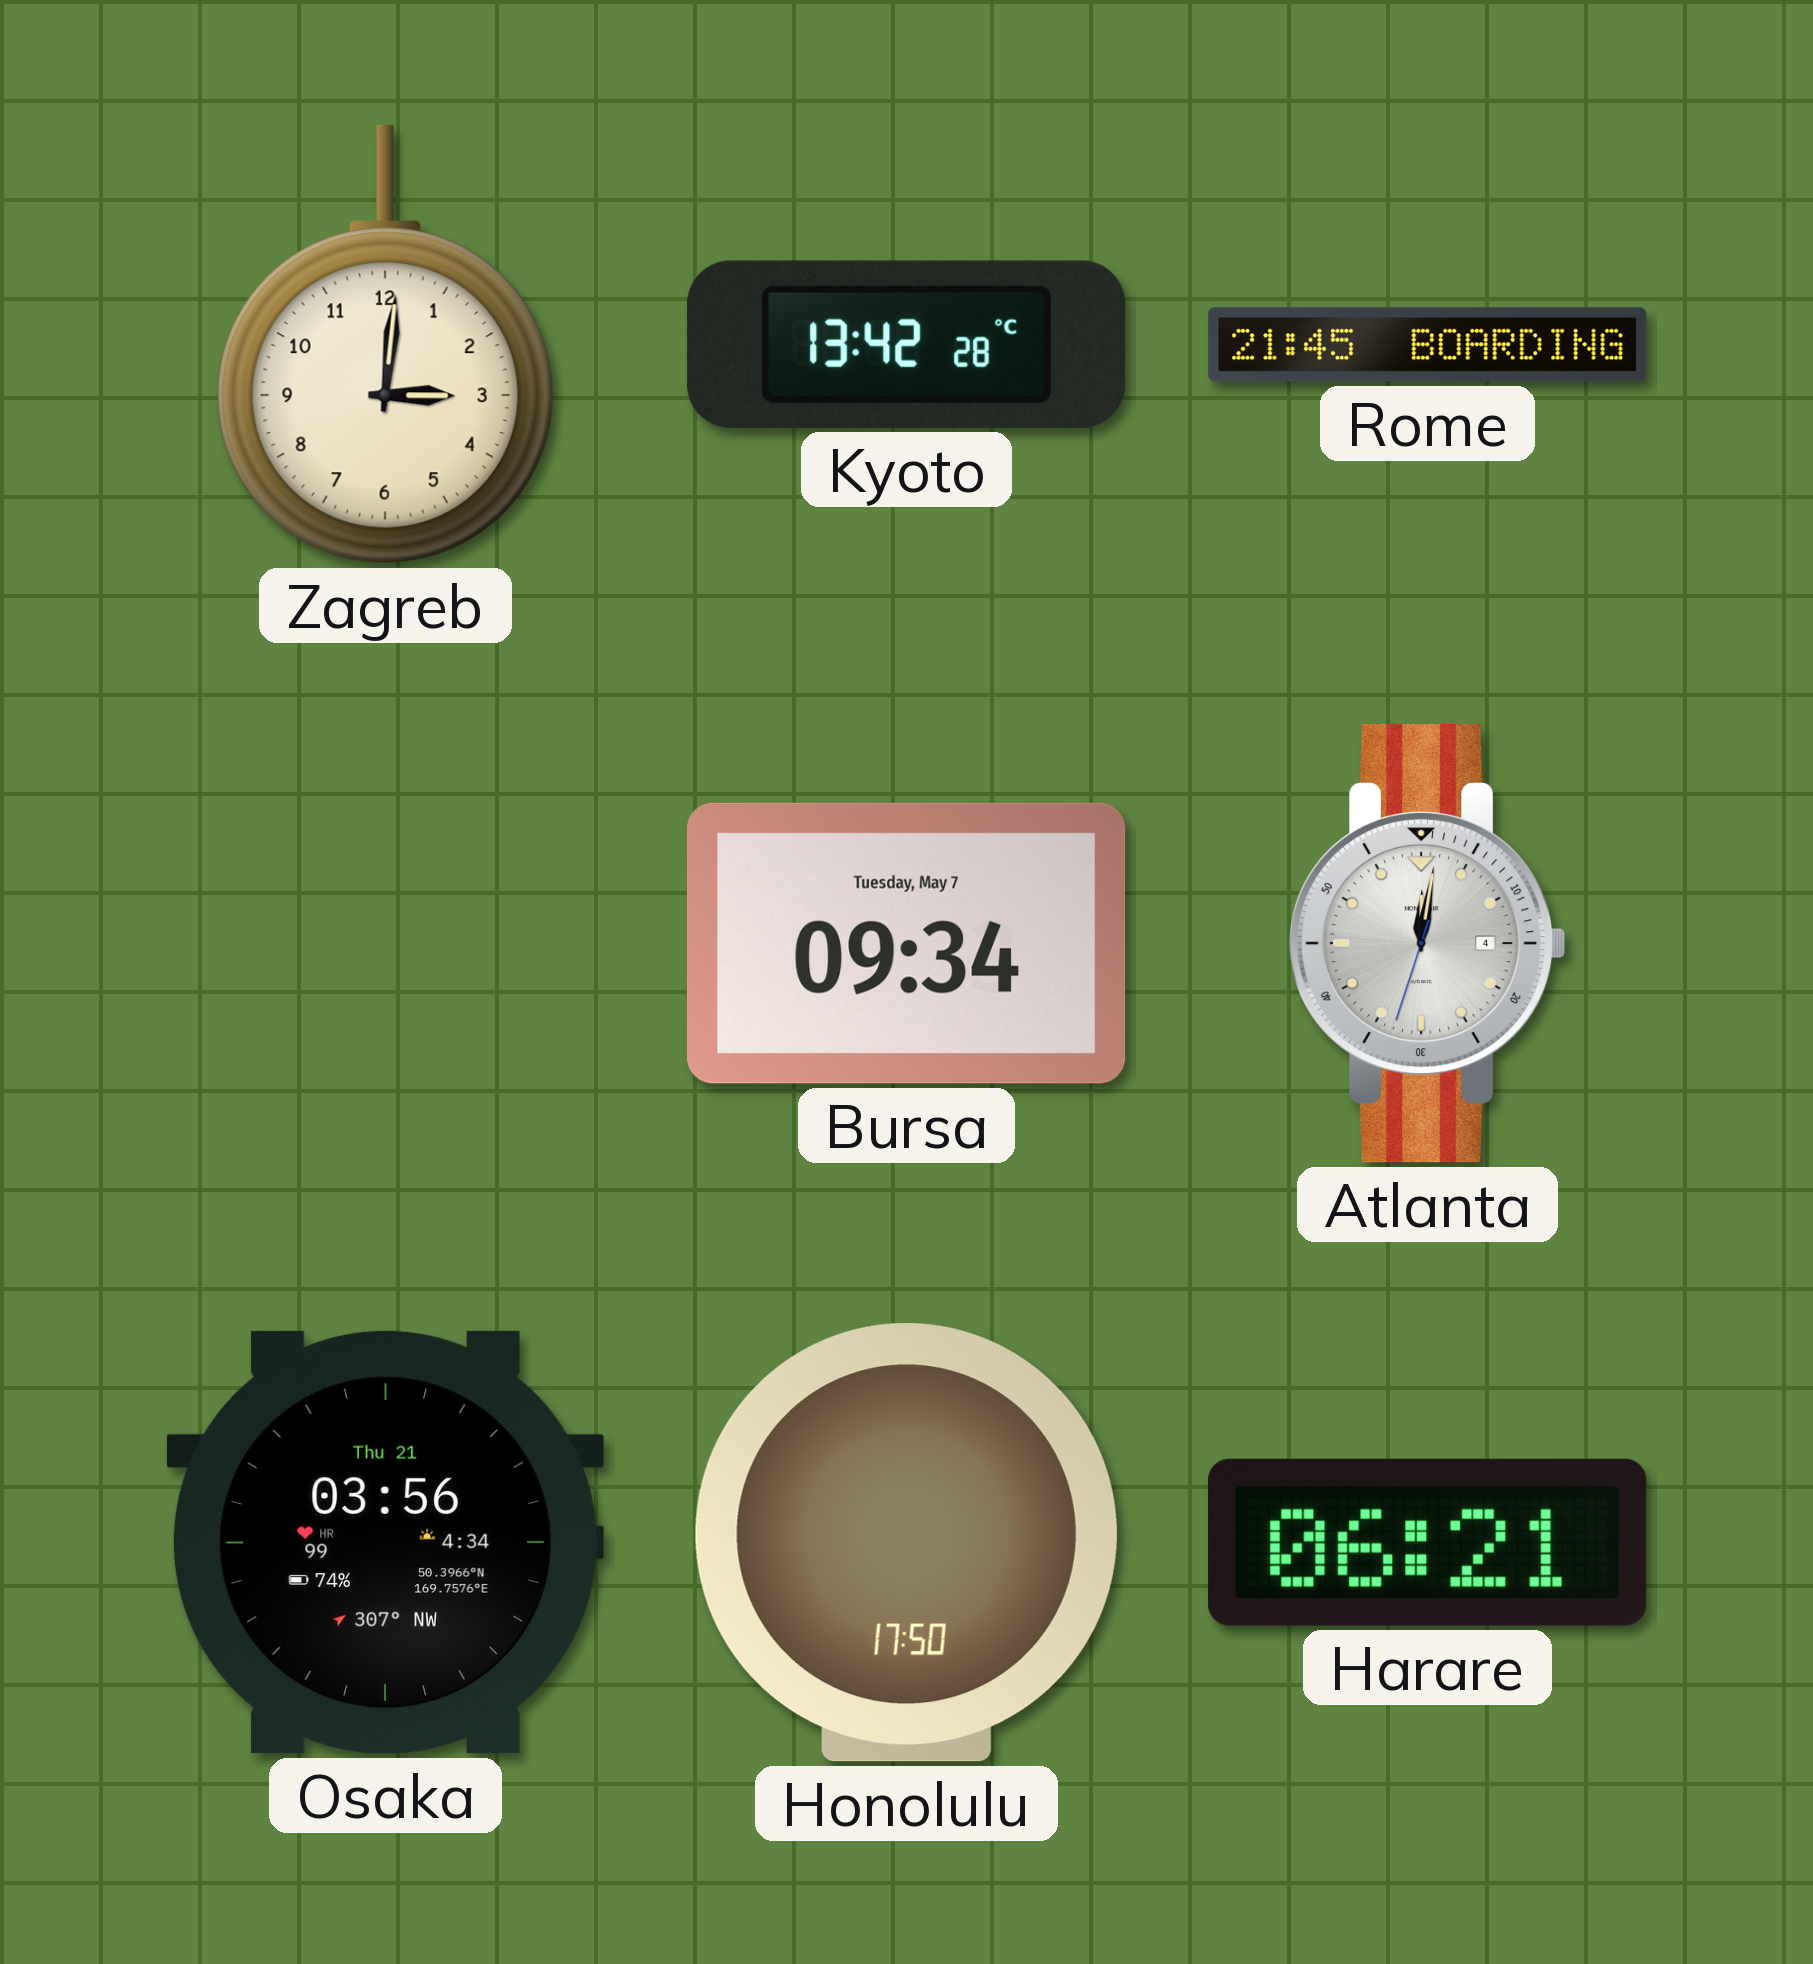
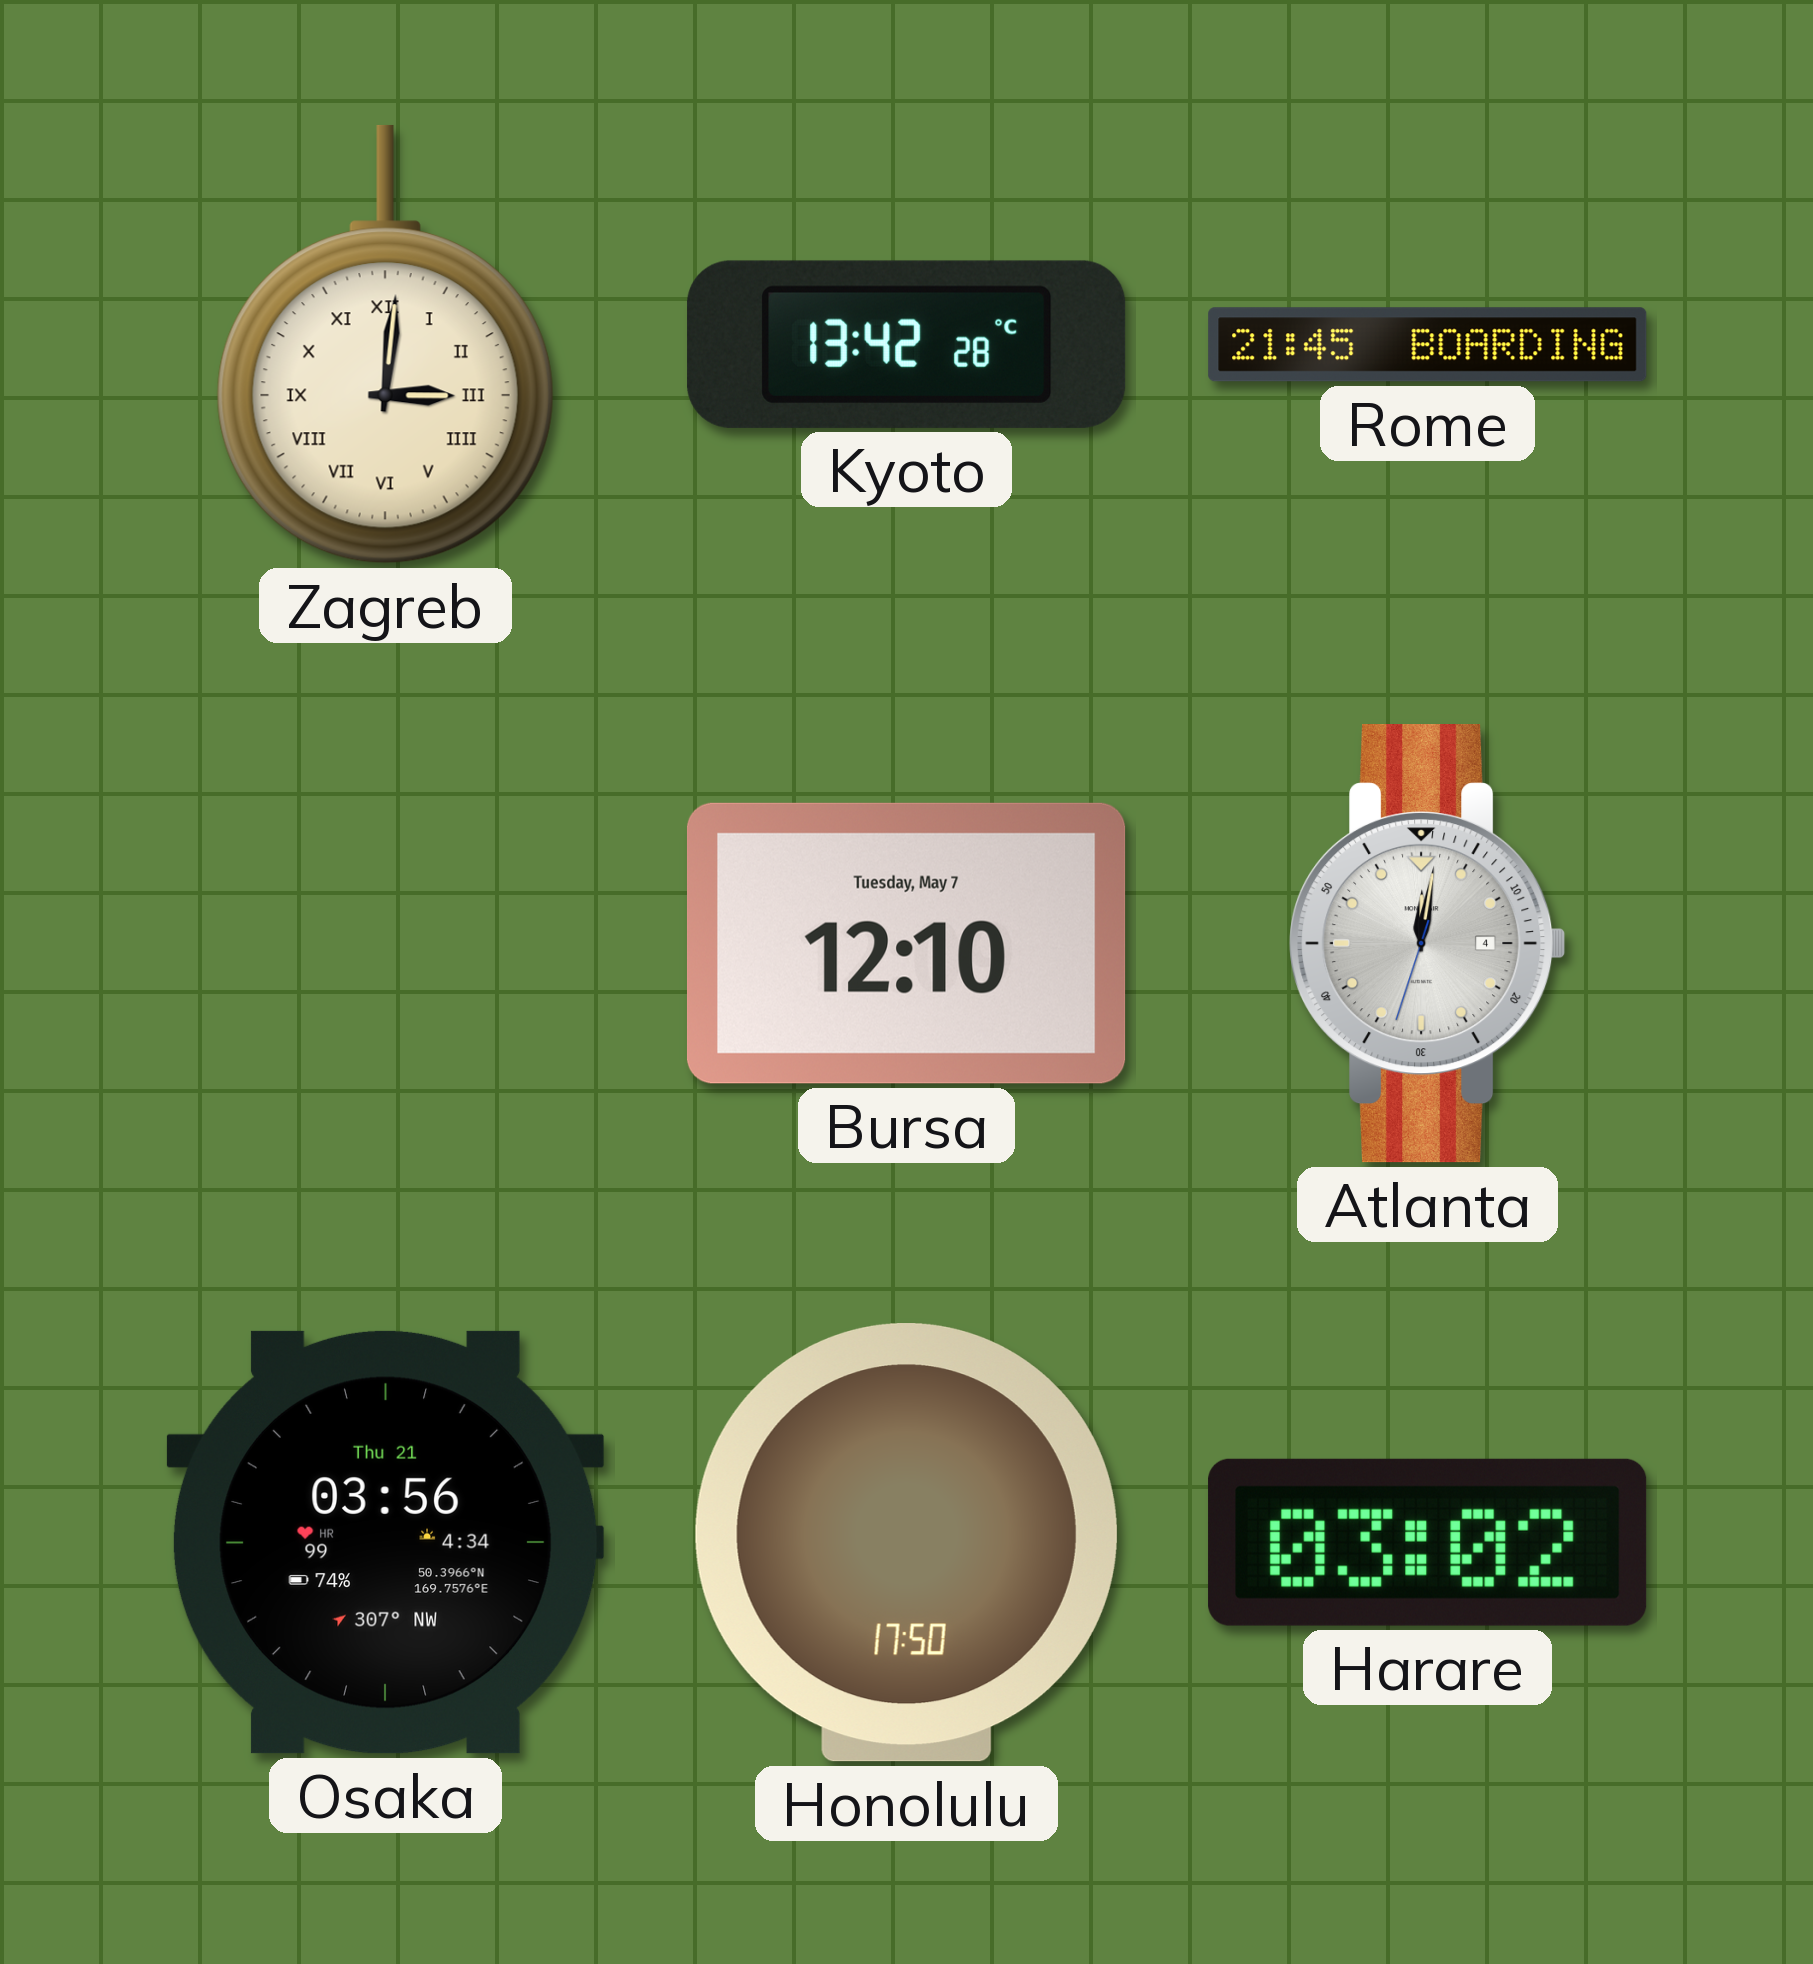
Zagreb numerals: Arabic -> Roman (385, 344)
Bursa: 09:34 -> 12:10 (906, 943)
Harare: 06:21 -> 03:02 (1428, 1542)
